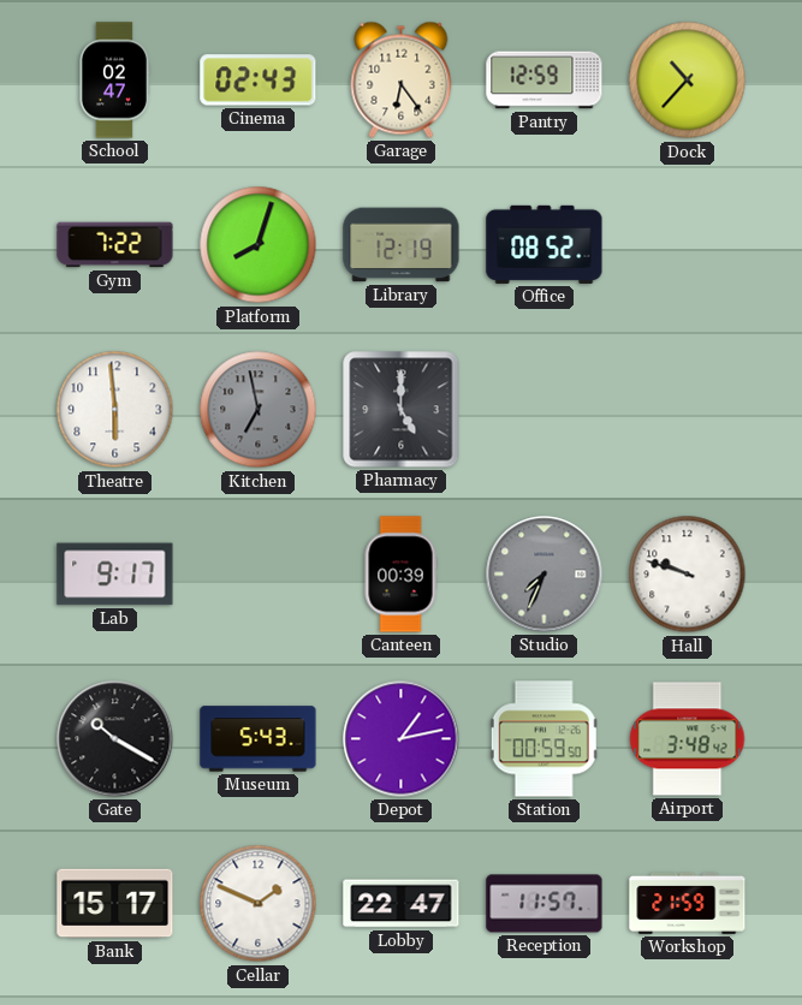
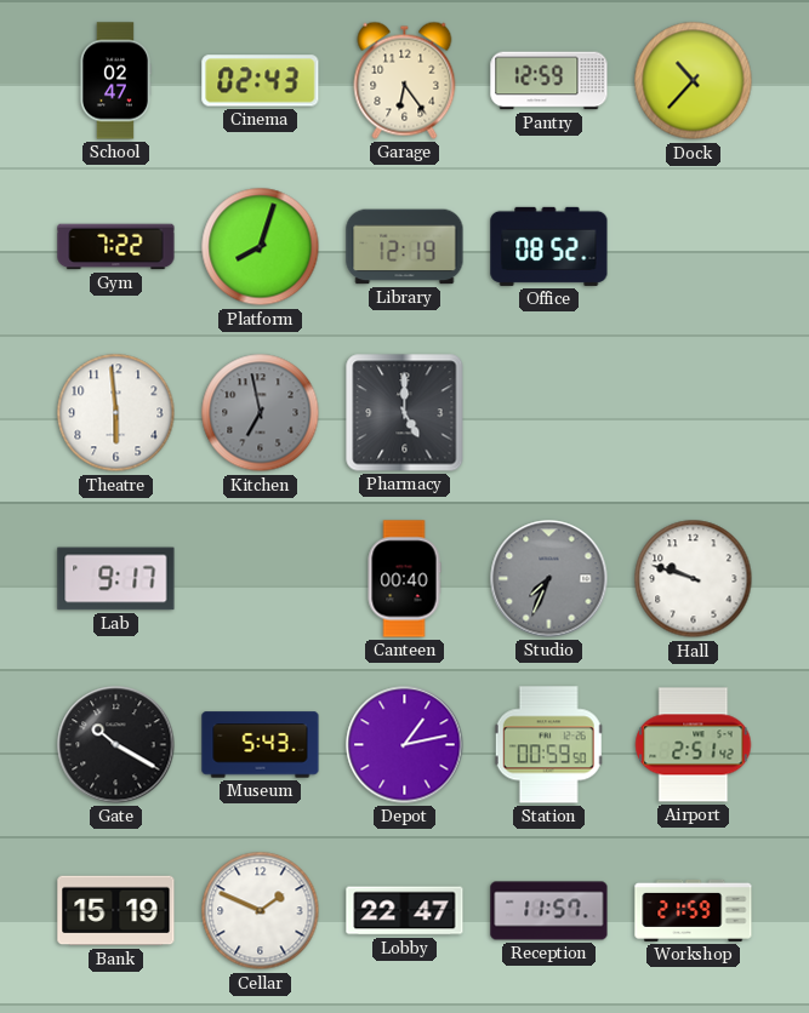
Canteen: 00:39 -> 00:40 (404, 579)
Airport: 3:48 -> 2:51 (694, 745)
Bank: 15:17 -> 15:19 (116, 911)
